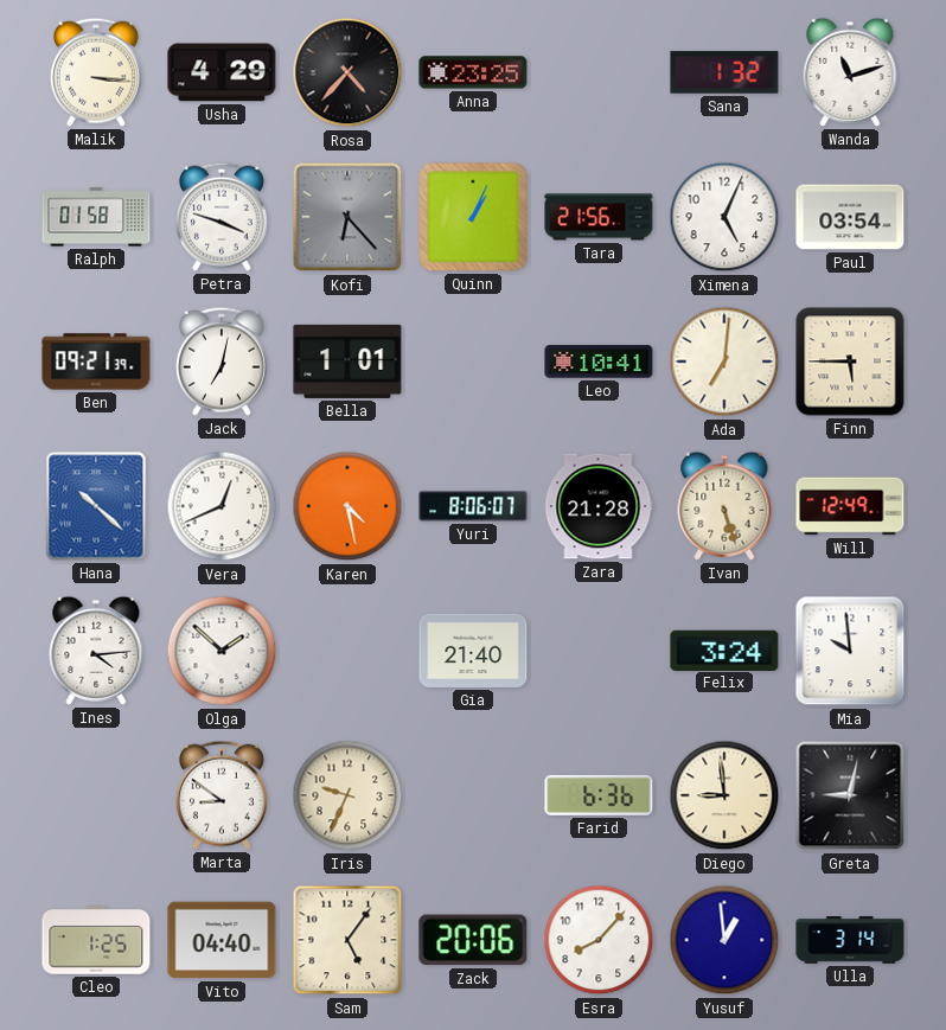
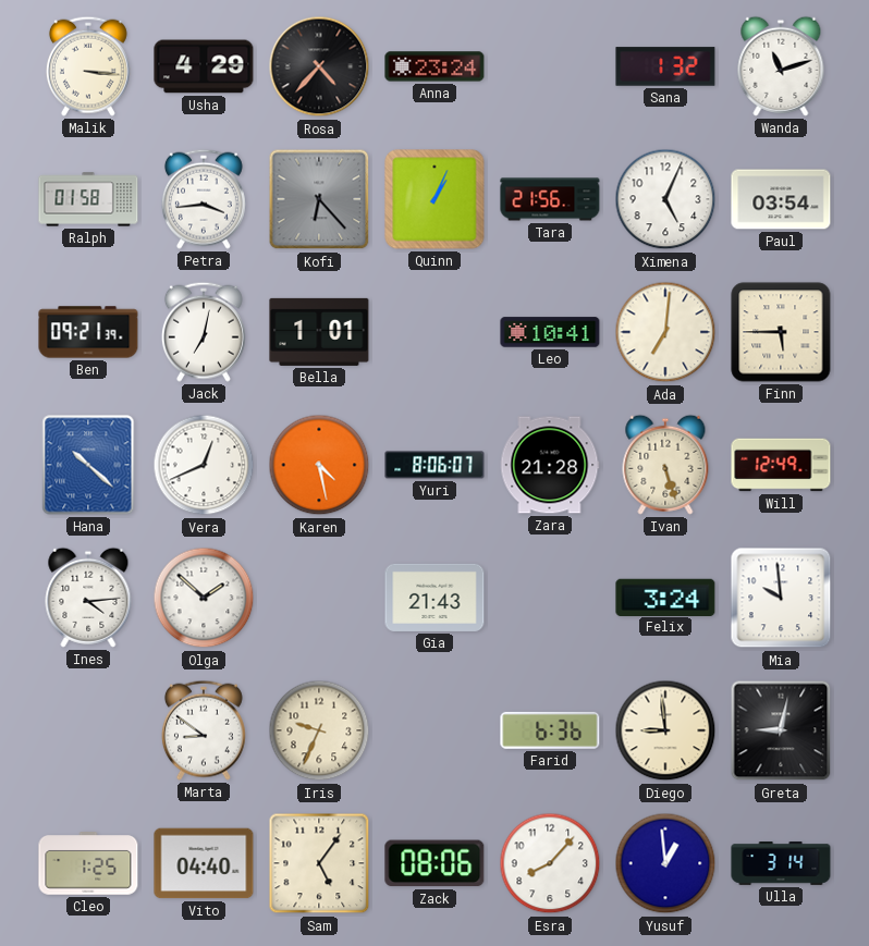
Anna: 23:25 -> 23:24 (434, 66)
Petra: 3:48 -> 3:44 (204, 199)
Gia: 21:40 -> 21:43 (434, 598)
Zack: 20:06 -> 08:06 (434, 863)
